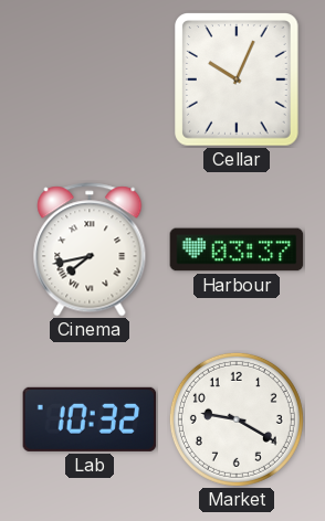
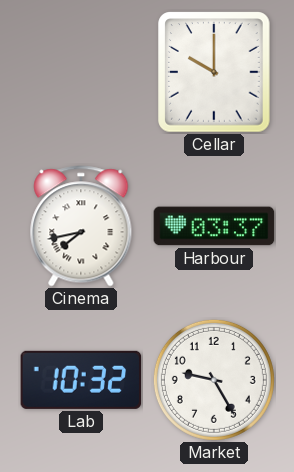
Cellar: 10:04 -> 10:00 (214, 72)
Market: 9:20 -> 9:25 (214, 380)
